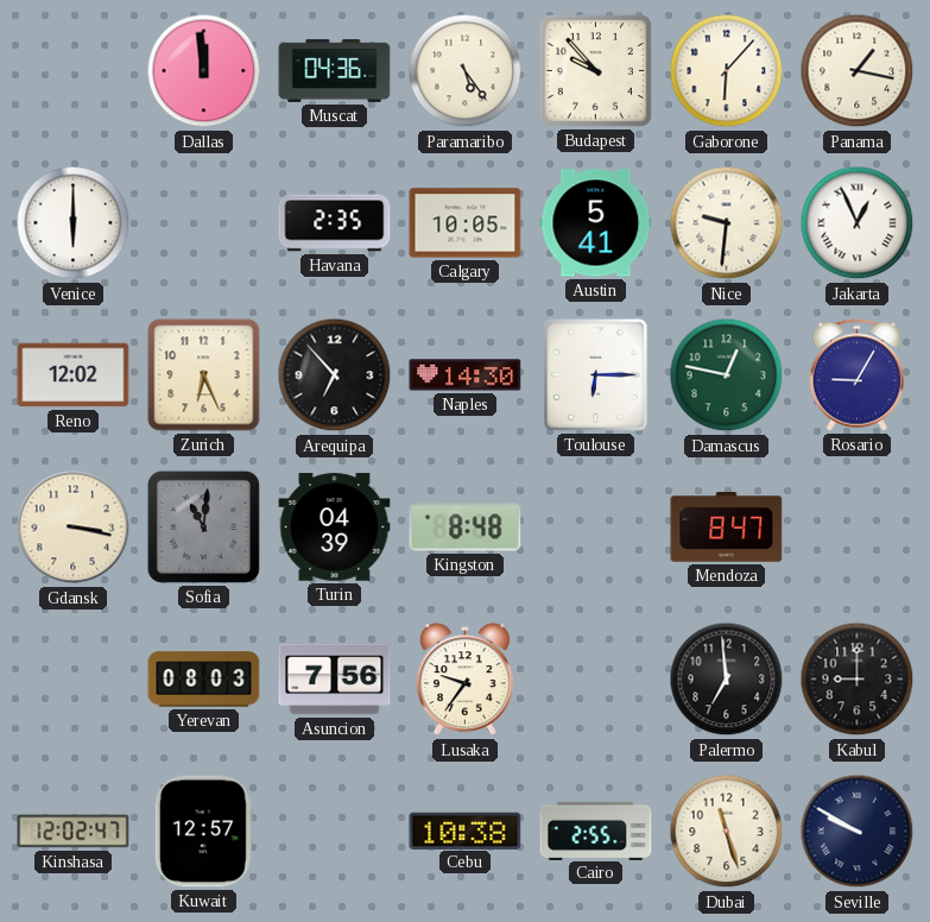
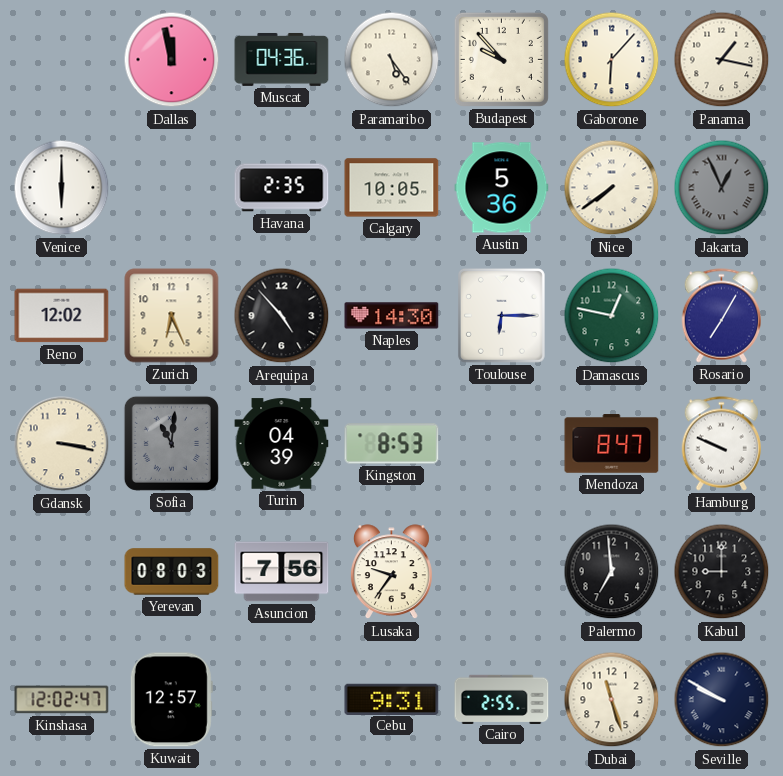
Dallas: 11:59 -> 11:58 (172, 60)
Austin: 5:41 -> 5:36 (502, 188)
Nice: 9:31 -> 7:39 (612, 188)
Jakarta dial: white -> grey (722, 188)
Arequipa: 6:53 -> 4:53 (282, 316)
Rosario: 9:05 -> 7:05 (722, 316)
Kingston: 8:48 -> 8:53 (392, 444)
Hamburg: none -> 9:49 (722, 444)
Cebu: 10:38 -> 9:31 (392, 699)
